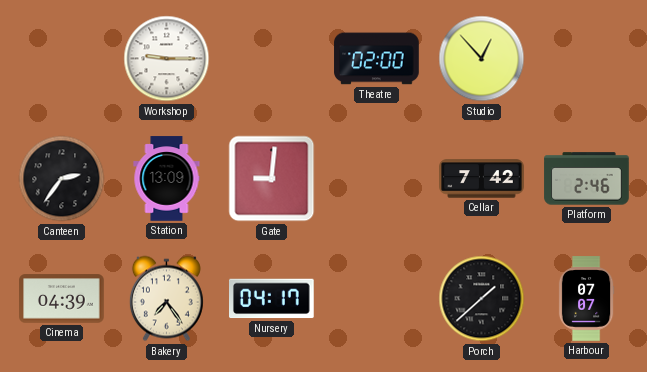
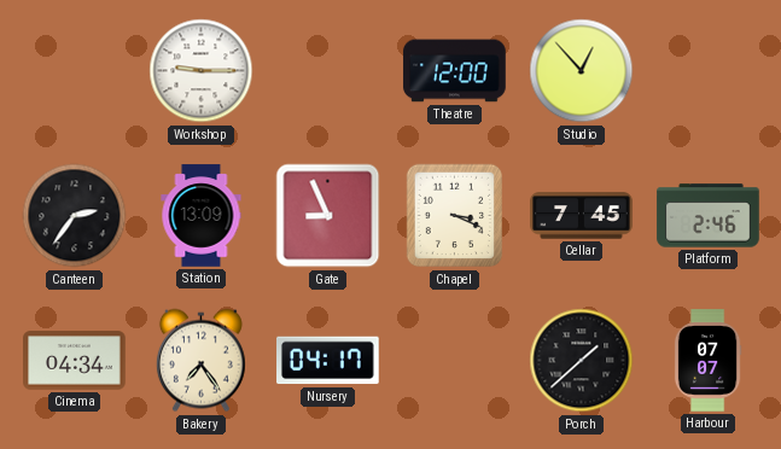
Theatre: 02:00 -> 12:00 (455, 71)
Gate: 9:01 -> 8:56 (328, 216)
Chapel: none -> 3:19 (454, 216)
Cellar: 7:42 -> 7:45 (582, 216)
Cinema: 04:39 -> 04:34 (75, 361)
